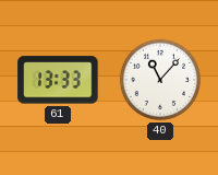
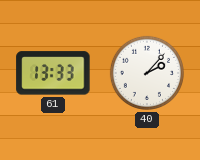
40: 11:07 -> 2:07 (147, 73)
